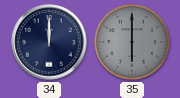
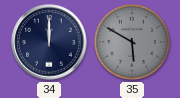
35: 6:00 -> 5:50 (132, 42)
